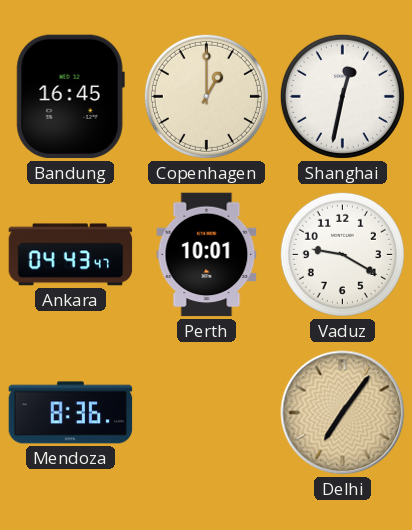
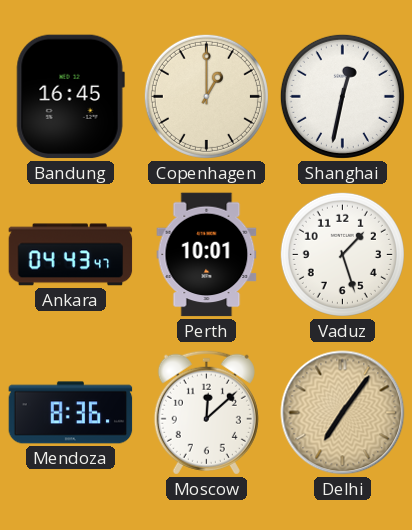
Vaduz: 9:20 -> 1:27 (342, 254)
Moscow: none -> 12:08 (206, 412)
